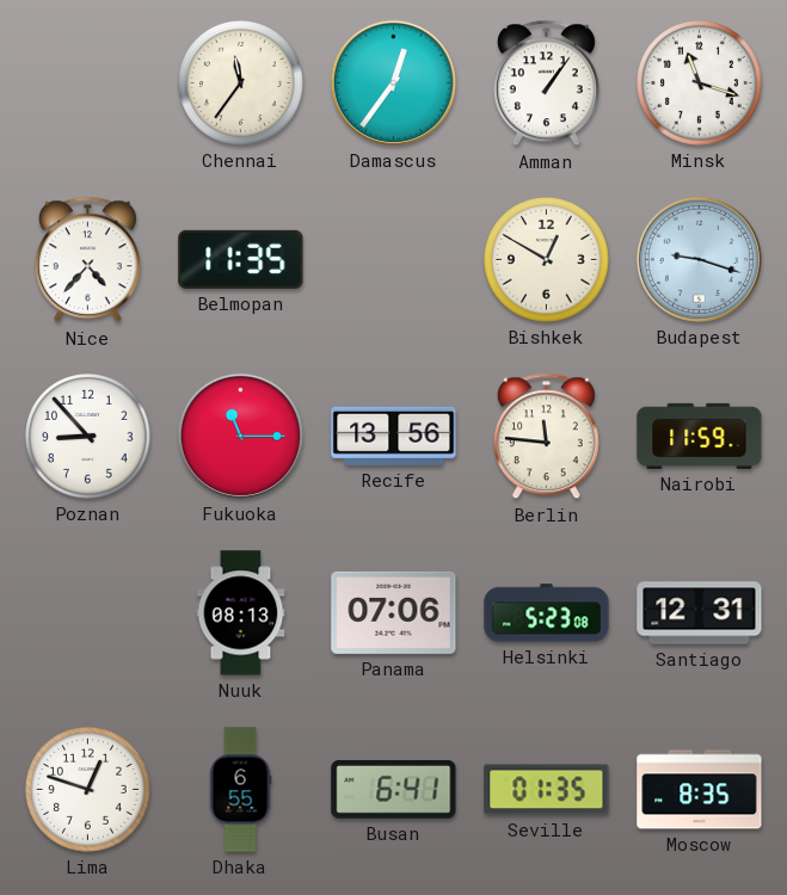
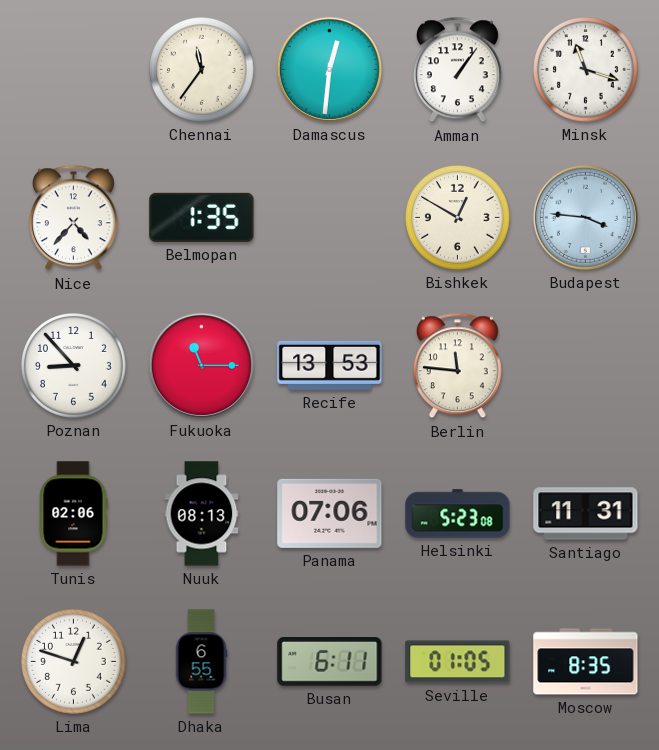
Damascus: 12:36 -> 12:31 (329, 69)
Belmopan: 11:35 -> 1:35 (202, 217)
Budapest: 9:18 -> 3:46 (585, 217)
Recife: 13:56 -> 13:53 (330, 365)
Nairobi: 11:59 -> none (700, 436)
Tunis: none -> 02:06 (73, 514)
Santiago: 12:31 -> 11:31 (586, 514)
Busan: 6:41 -> 6:11 (330, 662)
Seville: 01:35 -> 01:05 (458, 662)
